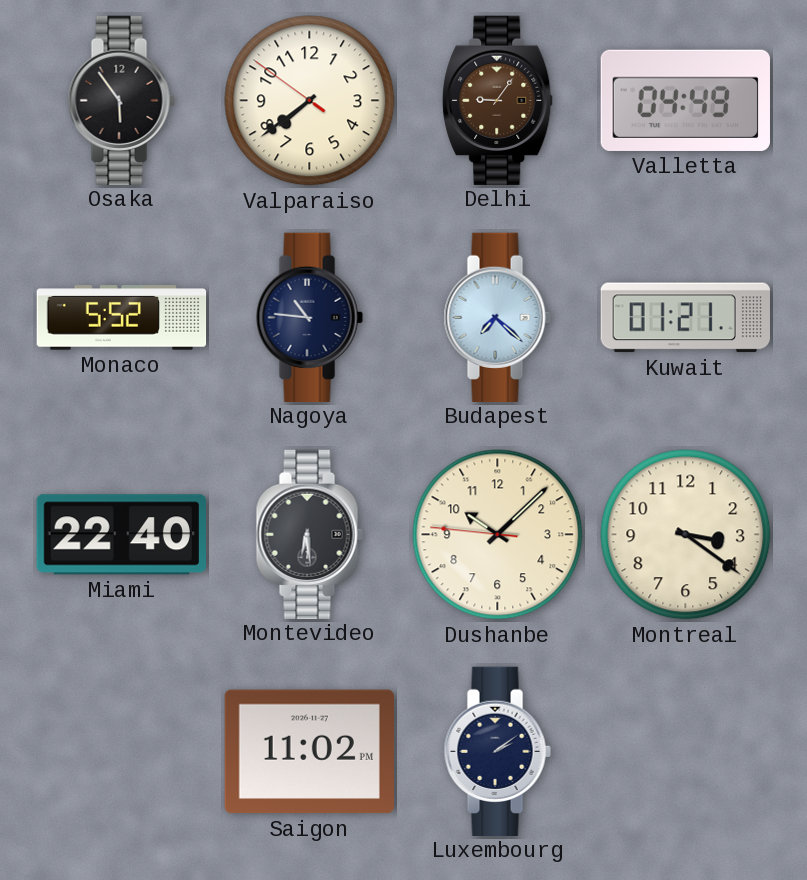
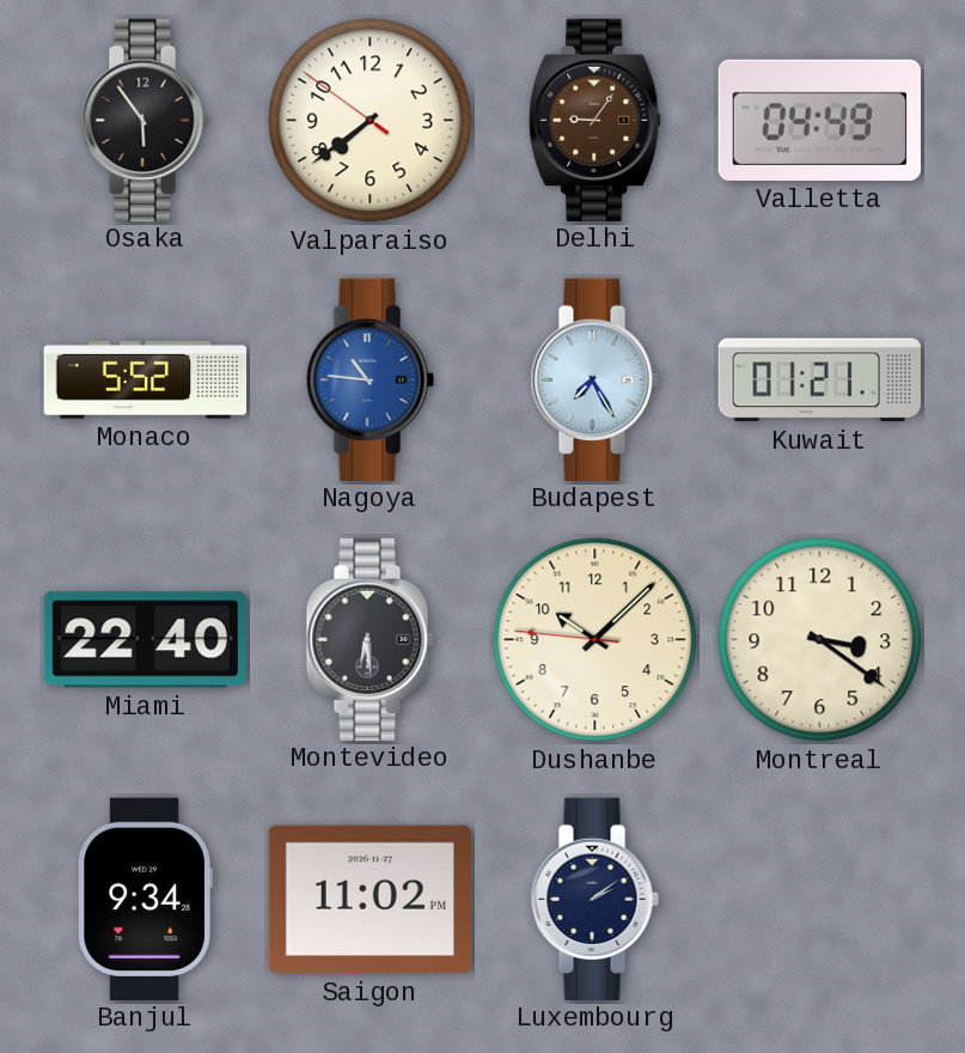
Nagoya dial: navy -> blue (369, 379)
Budapest: 7:22 -> 7:25 (594, 379)
Banjul: none -> 9:34 (145, 899)
